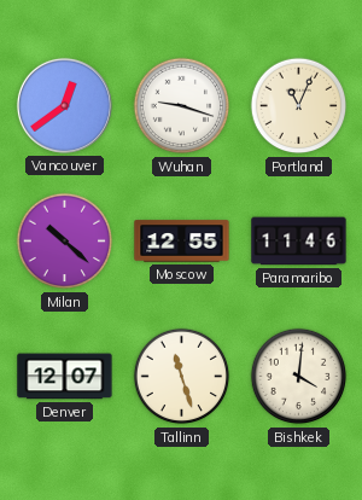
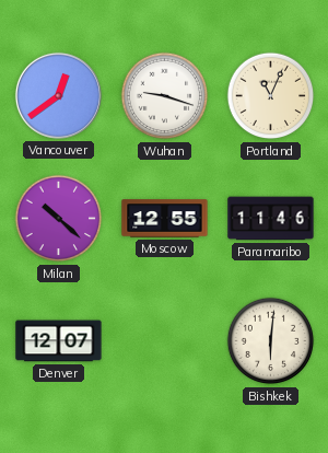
Tallinn: 11:27 -> none (182, 377)
Bishkek: 4:01 -> 6:01 (271, 341)
